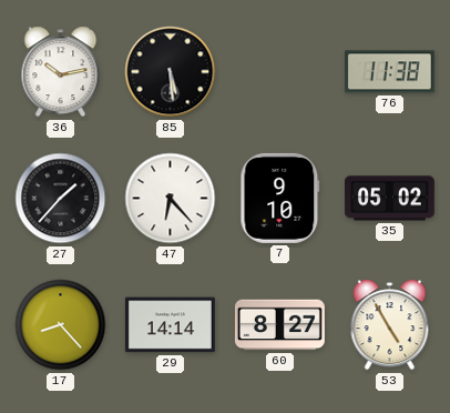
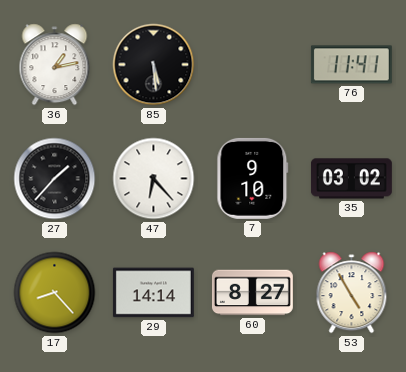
36: 10:13 -> 1:13 (55, 65)
76: 11:38 -> 11:41 (351, 65)
35: 05:02 -> 03:02 (351, 179)
